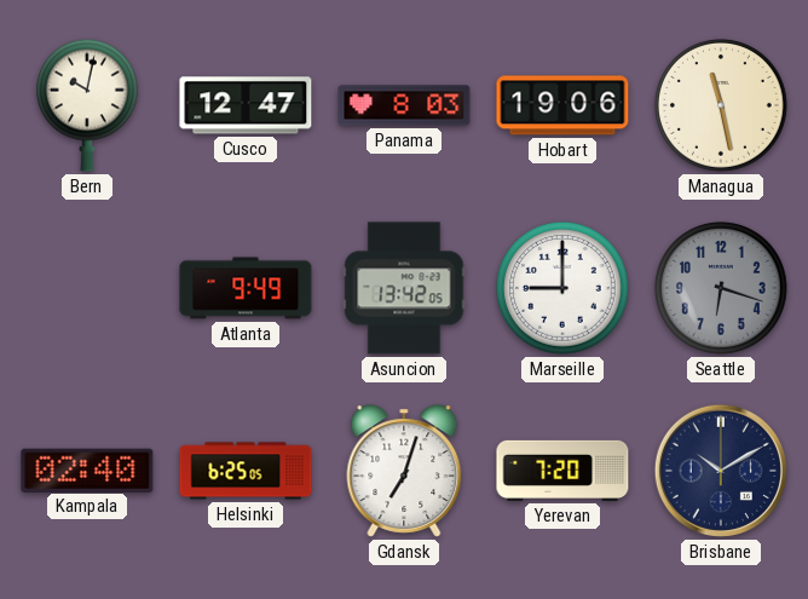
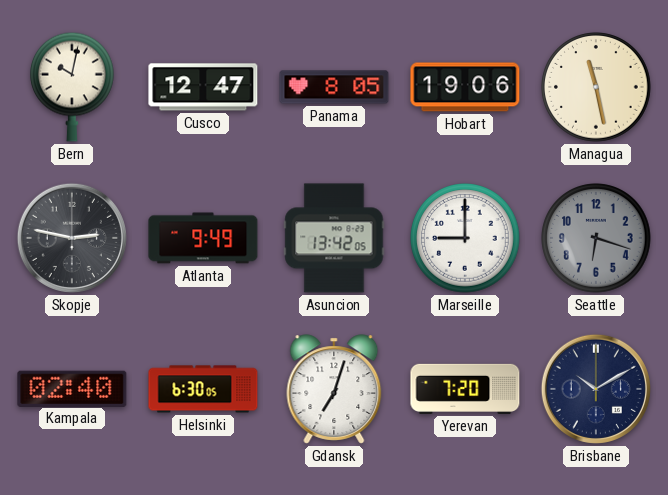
Panama: 8:03 -> 8:05 (334, 87)
Skopje: none -> 2:47 (72, 238)
Helsinki: 6:25 -> 6:30 (203, 389)
